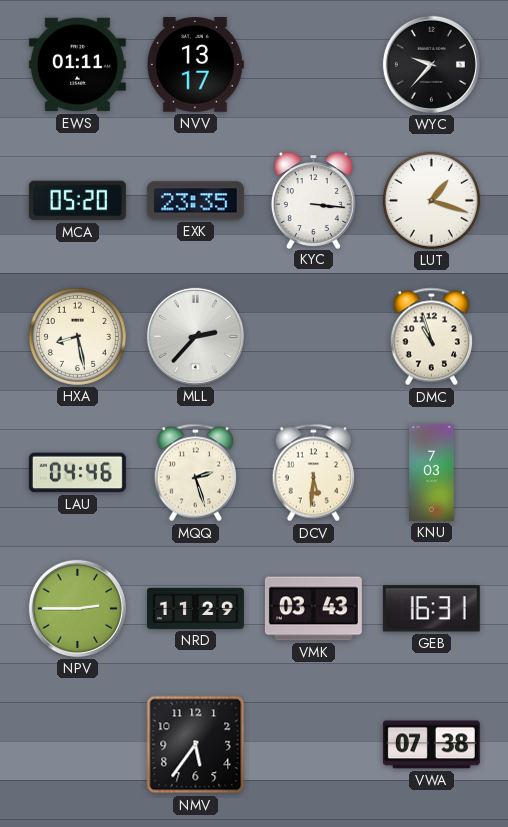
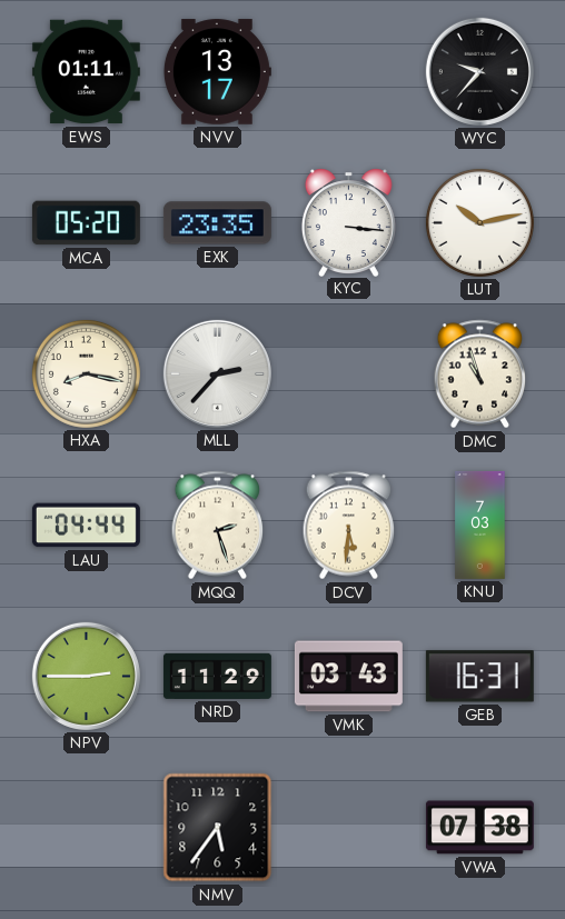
LUT: 1:18 -> 10:13 (479, 222)
HXA: 8:28 -> 8:17 (86, 373)
LAU: 04:46 -> 04:44 (86, 526)
